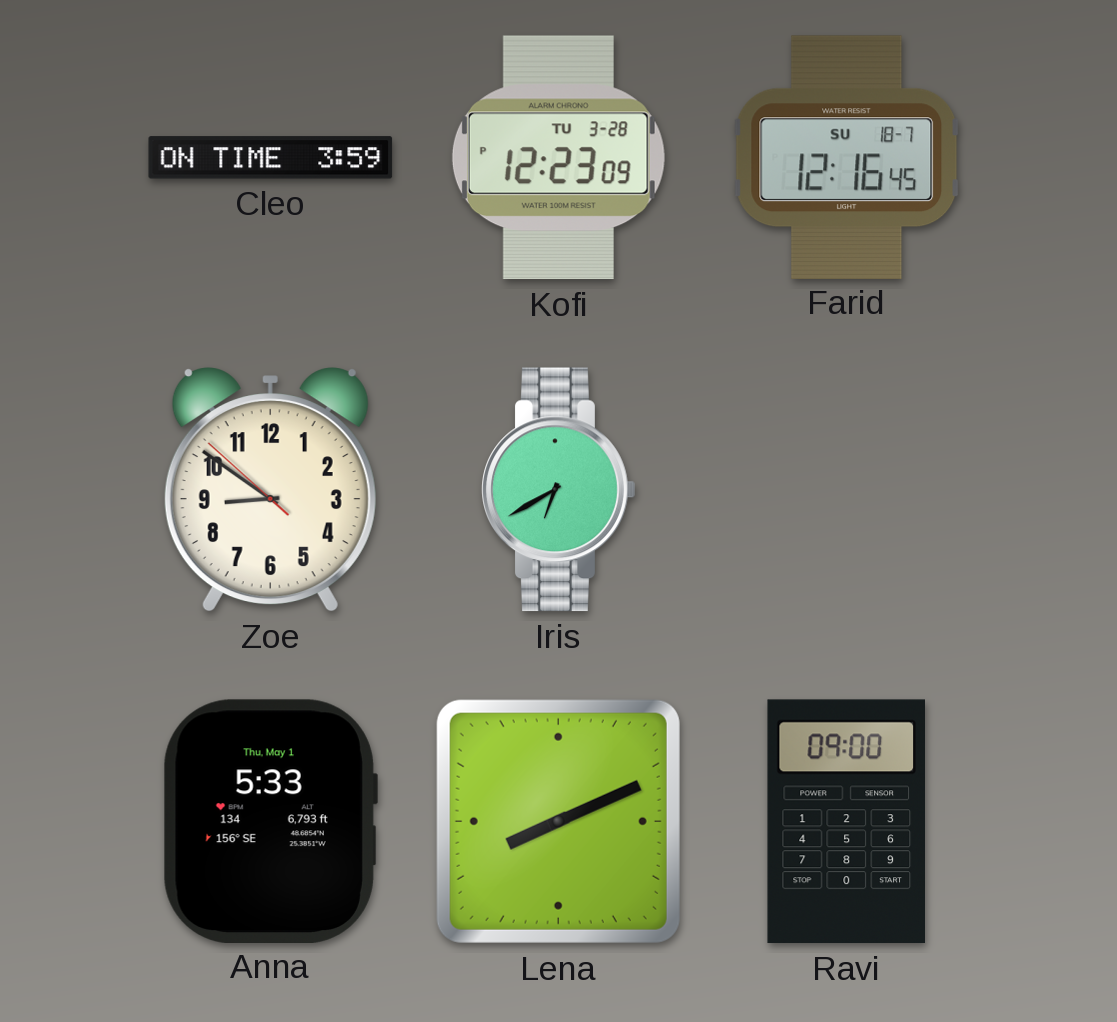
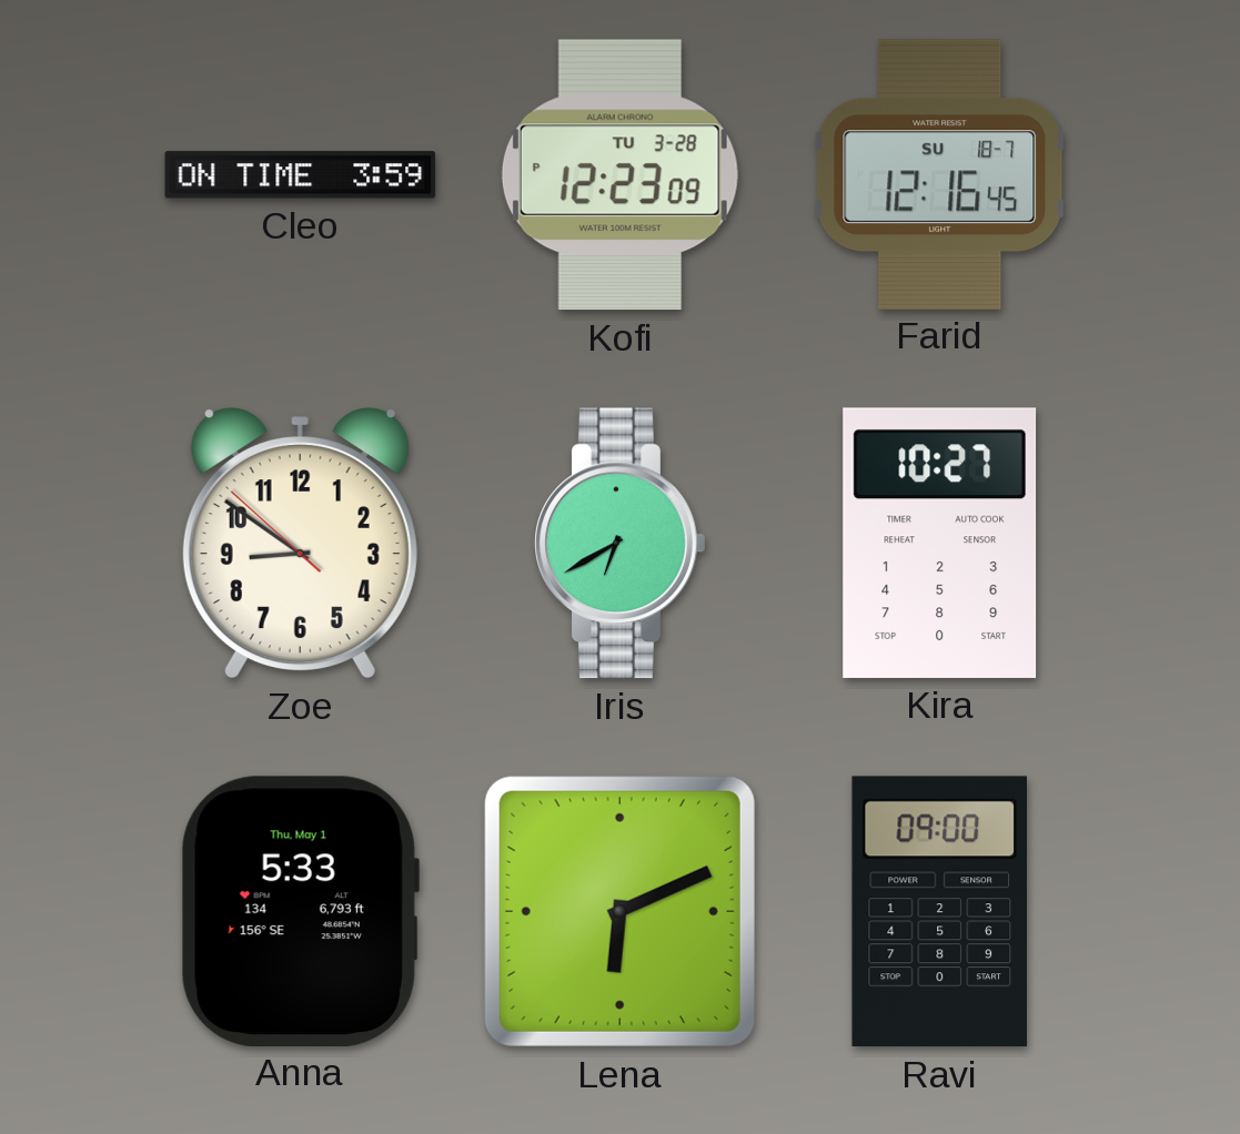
Kira: none -> 10:27 (940, 543)
Lena: 8:11 -> 6:11 (619, 911)
